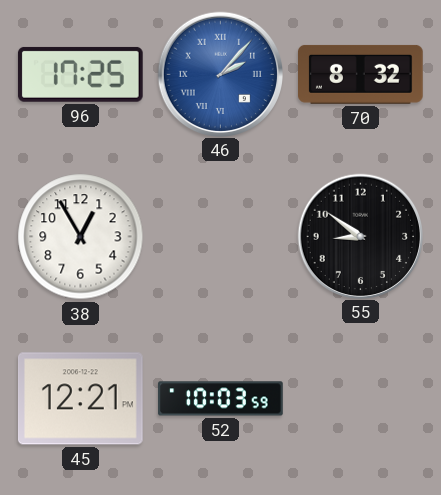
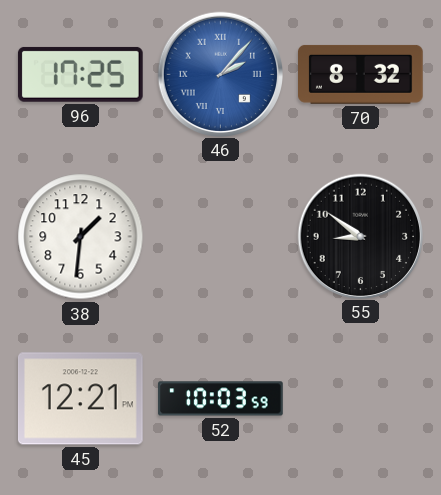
38: 12:55 -> 1:31 (81, 237)
